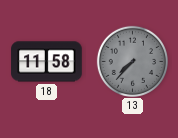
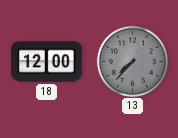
18: 11:58 -> 12:00 (47, 62)
